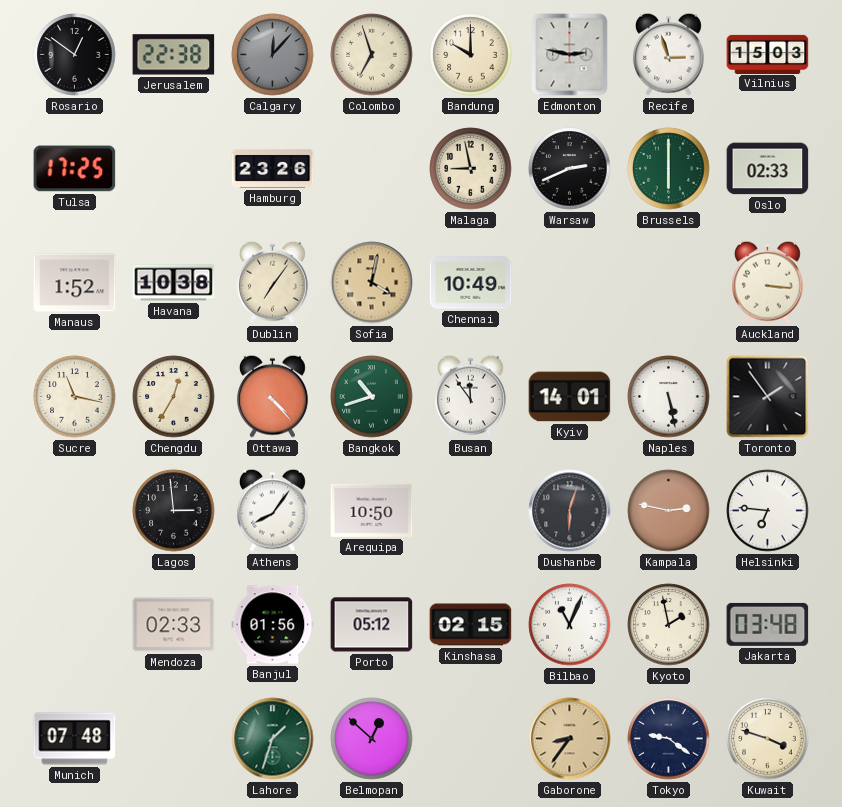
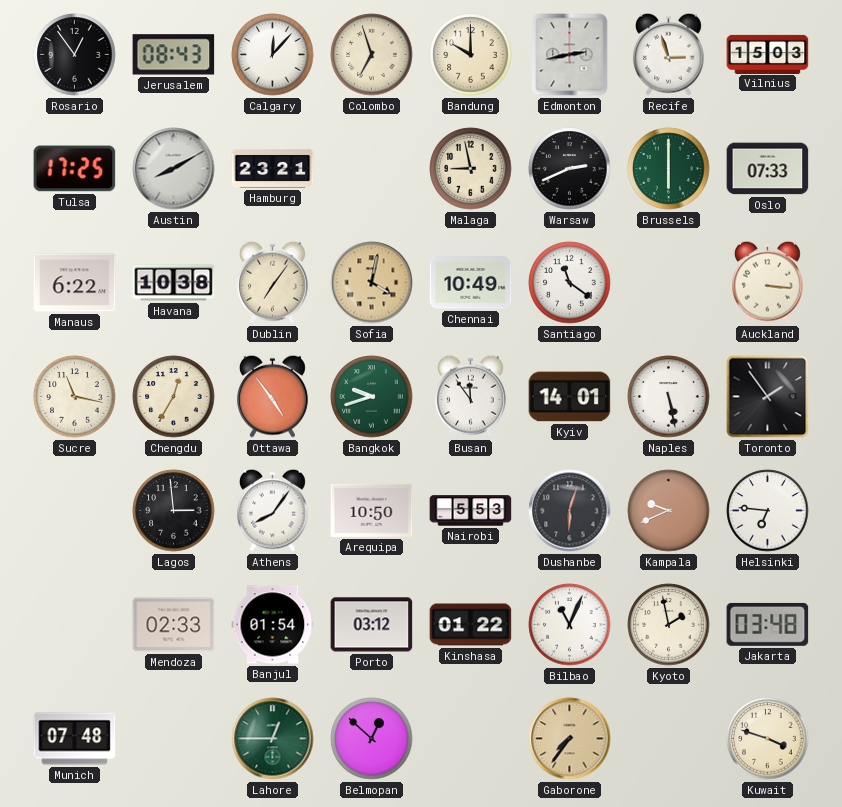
Rosario: 12:51 -> 12:54 (75, 55)
Jerusalem: 22:38 -> 08:43 (174, 55)
Calgary dial: grey -> white (273, 55)
Edmonton: 2:47 -> 2:43 (570, 55)
Austin: none -> 8:10 (174, 169)
Hamburg: 23:26 -> 23:21 (273, 168)
Oslo: 02:33 -> 07:33 (768, 169)
Manaus: 1:52 -> 6:22 (75, 283)
Santiago: none -> 11:21 (570, 283)
Ottawa: 4:23 -> 4:54 (272, 396)
Bangkok: 10:42 -> 9:42 (372, 397)
Nairobi: none -> 5:53 (471, 511)
Kampala: 2:47 -> 9:41 (669, 511)
Banjul: 01:56 -> 01:54 (273, 625)
Porto: 05:12 -> 03:12 (372, 625)
Kinshasa: 02:15 -> 01:22 (471, 625)
Lahore: 1:33 -> 12:45 (273, 739)
Gaborone: 8:36 -> 7:36 (570, 739)
Tokyo: 9:21 -> none (669, 739)
